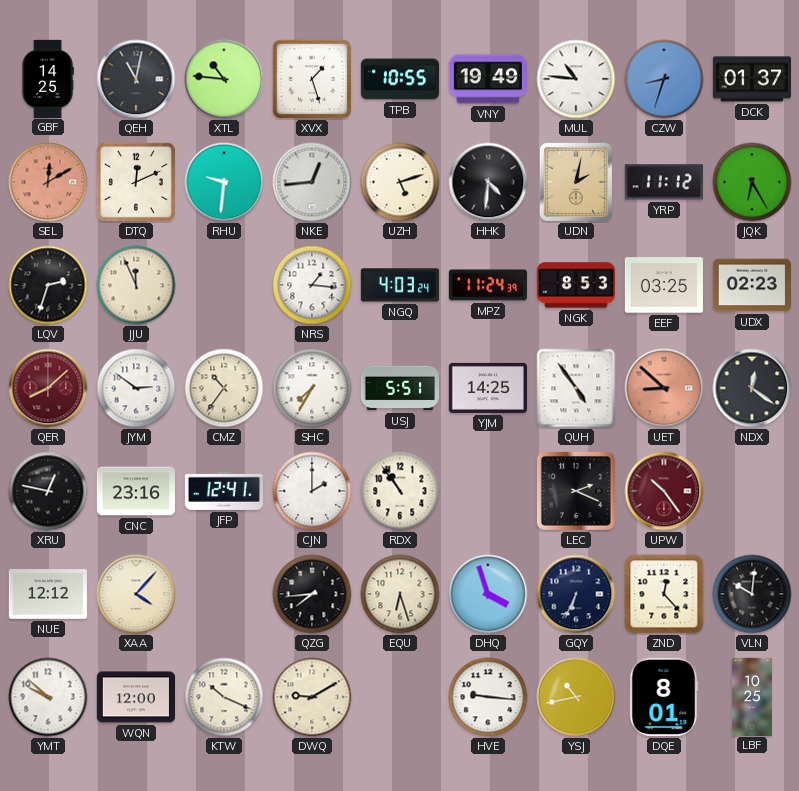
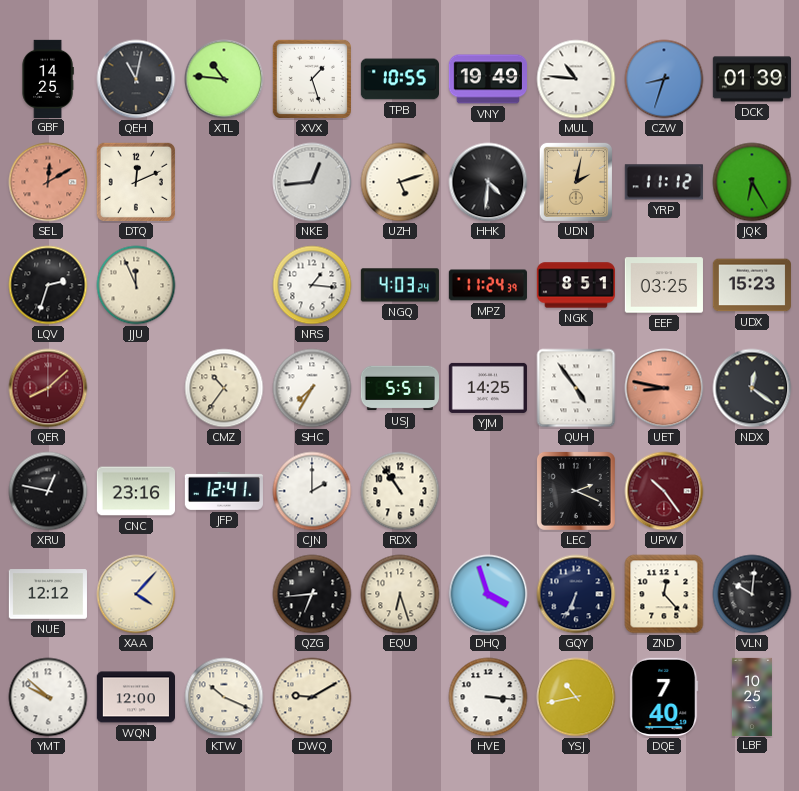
DCK: 01:37 -> 01:39 (751, 79)
RHU: 9:31 -> none (224, 182)
NGK: 8:53 -> 8:51 (575, 285)
UDX: 02:23 -> 15:23 (752, 285)
JYM: 2:51 -> none (136, 388)
UET: 8:52 -> 8:47 (664, 388)
QZG: 7:44 -> 6:44 (312, 594)
HVE: 9:16 -> 3:16 (488, 697)
DQE: 8:01 -> 7:40 (664, 697)
